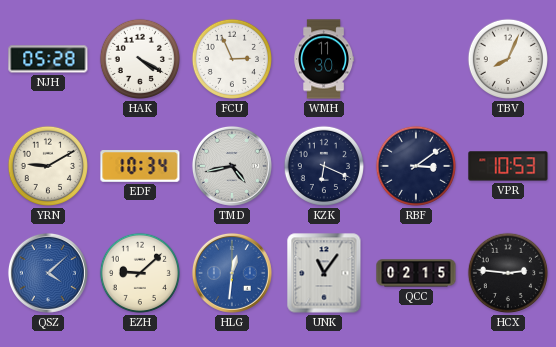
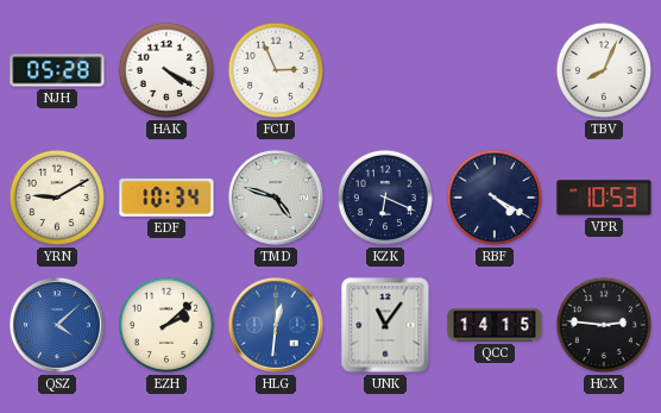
WMH: 11:30 -> none (324, 59)
TMD: 4:43 -> 4:48 (276, 198)
RBF: 3:09 -> 4:20 (495, 198)
EZH: 9:08 -> 2:08 (166, 325)
QCC: 02:15 -> 14:15 (495, 325)
